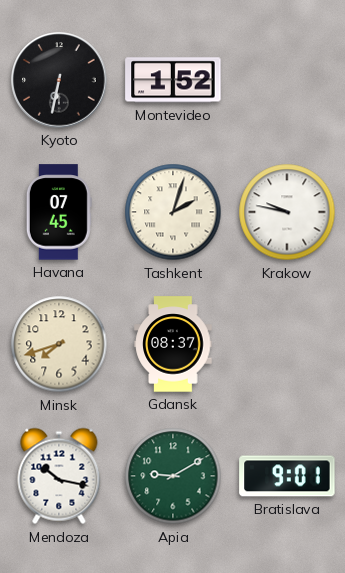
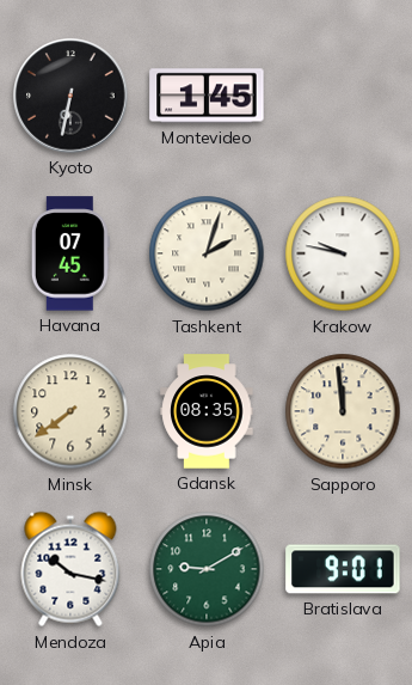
Montevideo: 1:52 -> 1:45 (207, 96)
Minsk: 7:42 -> 7:39 (70, 411)
Gdansk: 08:37 -> 08:35 (207, 411)
Sapporo: none -> 11:59 (343, 411)
